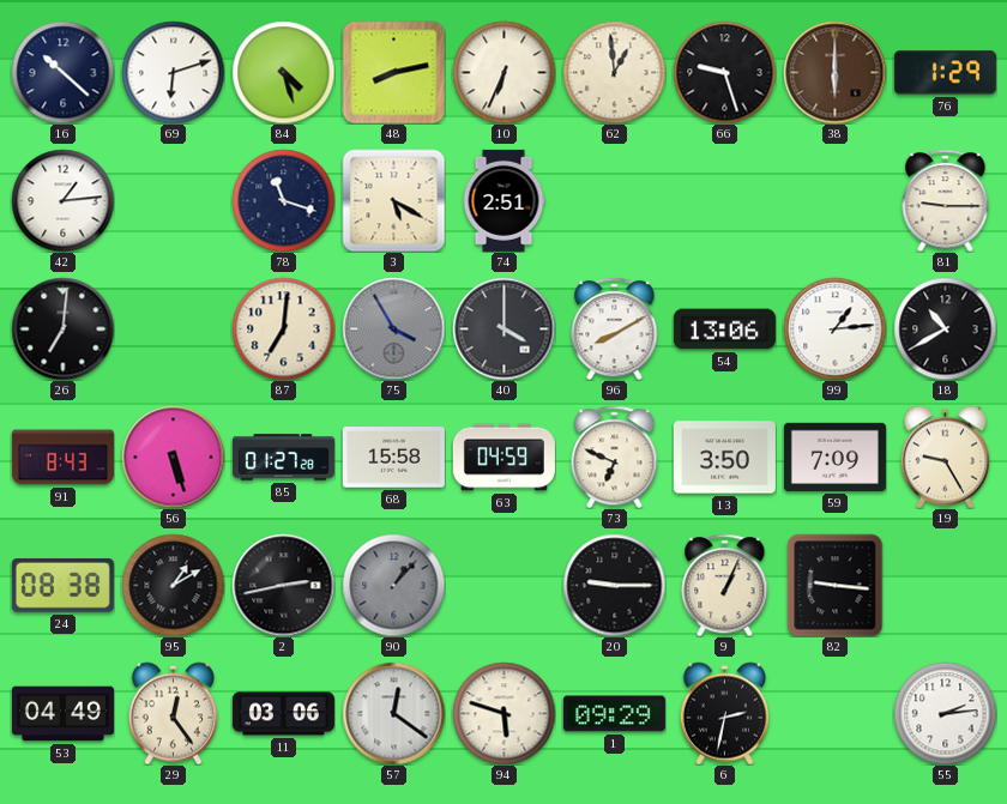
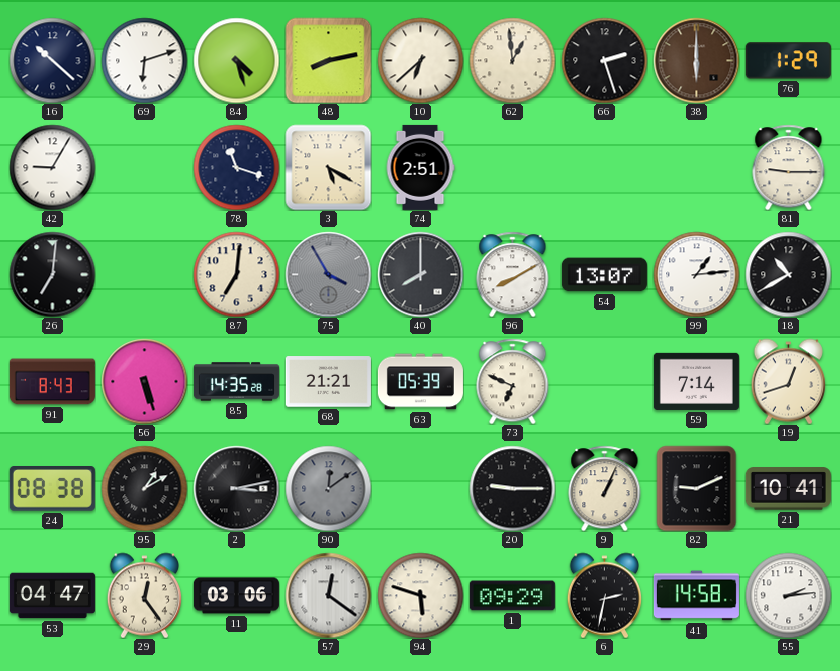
10: 6:34 -> 6:38 (420, 60)
66: 9:27 -> 2:27 (604, 60)
42: 1:14 -> 9:05 (52, 167)
40: 4:00 -> 8:00 (420, 274)
54: 13:06 -> 13:07 (604, 275)
85: 01:27 -> 14:35 (236, 382)
68: 15:58 -> 21:21 (328, 382)
63: 04:59 -> 05:39 (420, 382)
13: 3:50 -> none (724, 458)
59: 7:09 -> 7:14 (696, 381)
19: 9:25 -> 12:42 (788, 381)
2: 2:43 -> 3:13 (236, 488)
90: 1:07 -> 12:09 (328, 488)
82: 9:16 -> 9:11 (697, 488)
21: none -> 10:41 (788, 489)
53: 04:49 -> 04:47 (52, 596)
41: none -> 14:58 (696, 596)
